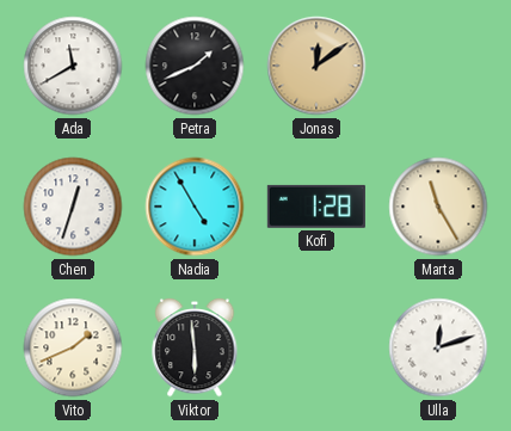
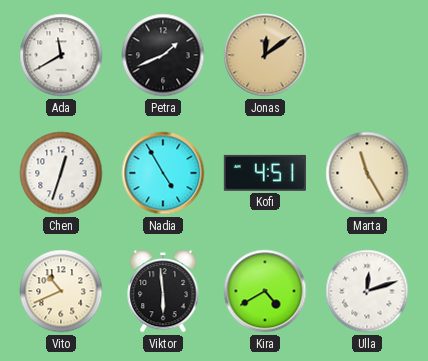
Kofi: 1:28 -> 4:51 (265, 173)
Vito: 1:41 -> 10:41 (61, 291)
Kira: none -> 4:40 (265, 291)
